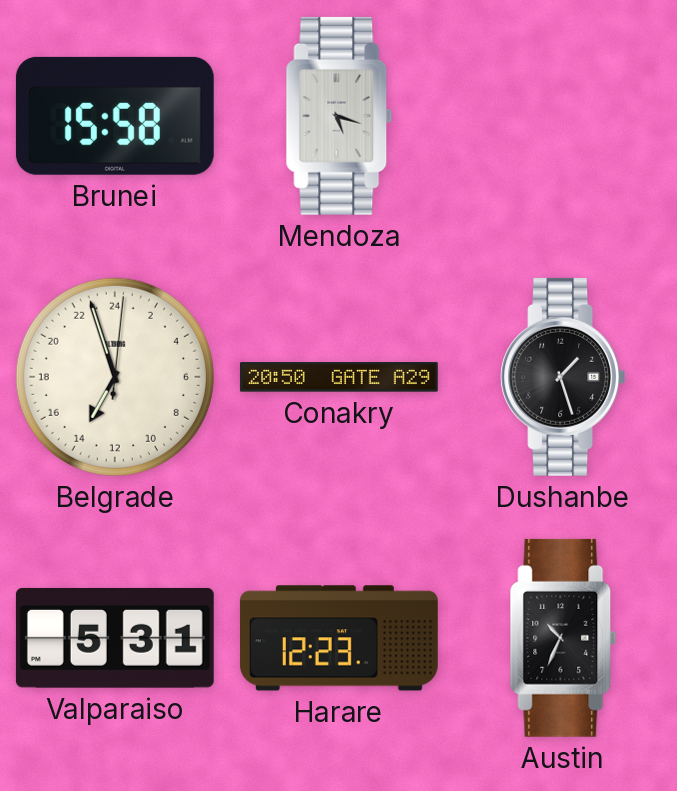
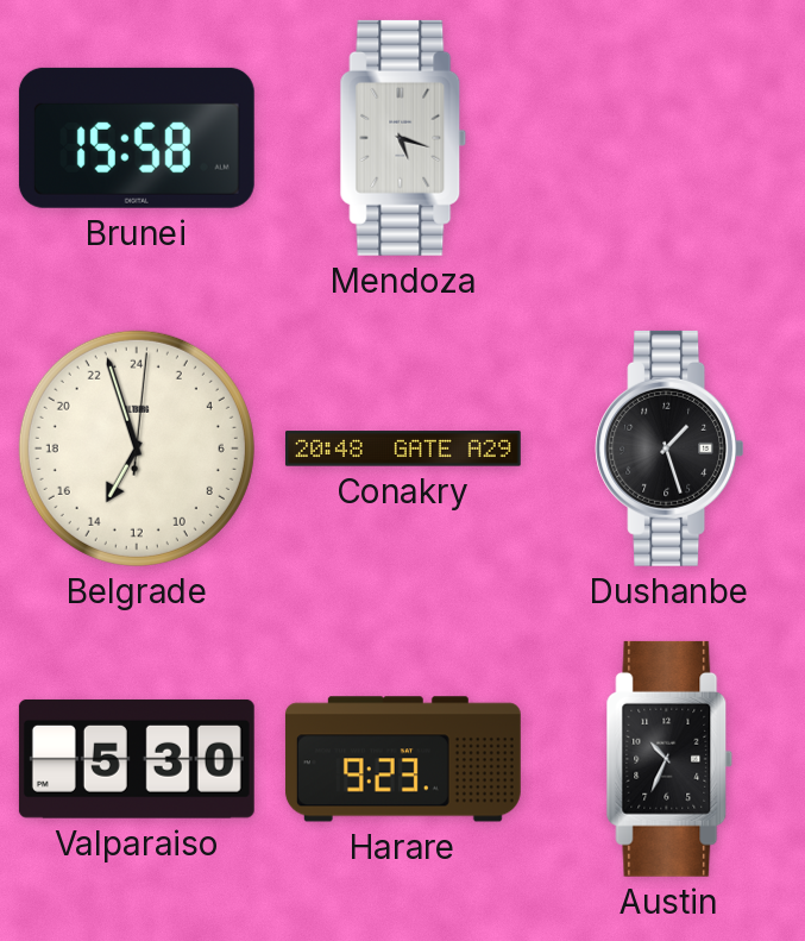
Conakry: 20:50 -> 20:48 (403, 448)
Valparaiso: 5:31 -> 5:30 (137, 759)
Harare: 12:23 -> 9:23 (403, 759)
